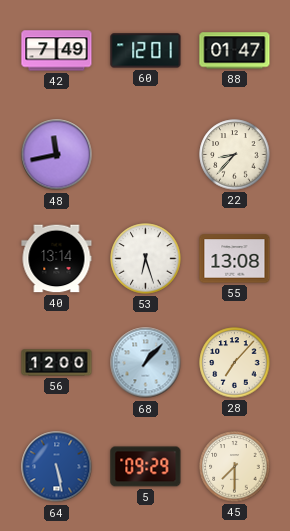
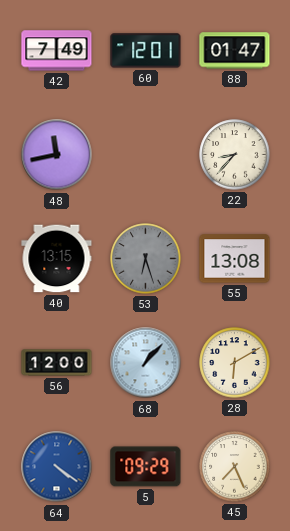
40: 13:14 -> 13:15 (57, 259)
53 dial: white -> grey (146, 259)
28: 7:07 -> 6:10 (235, 363)
64: 5:28 -> 4:21 (57, 467)
45: 7:30 -> 7:26 (235, 467)
